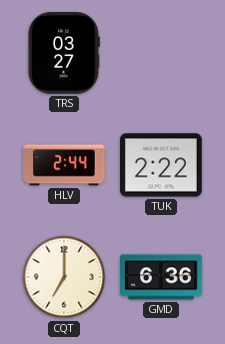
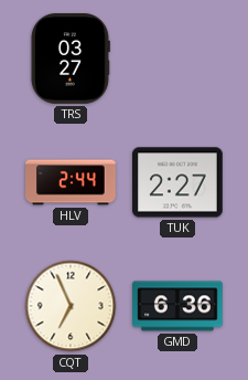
TUK: 2:22 -> 2:27 (179, 182)
CQT: 7:00 -> 6:56 (71, 306)
